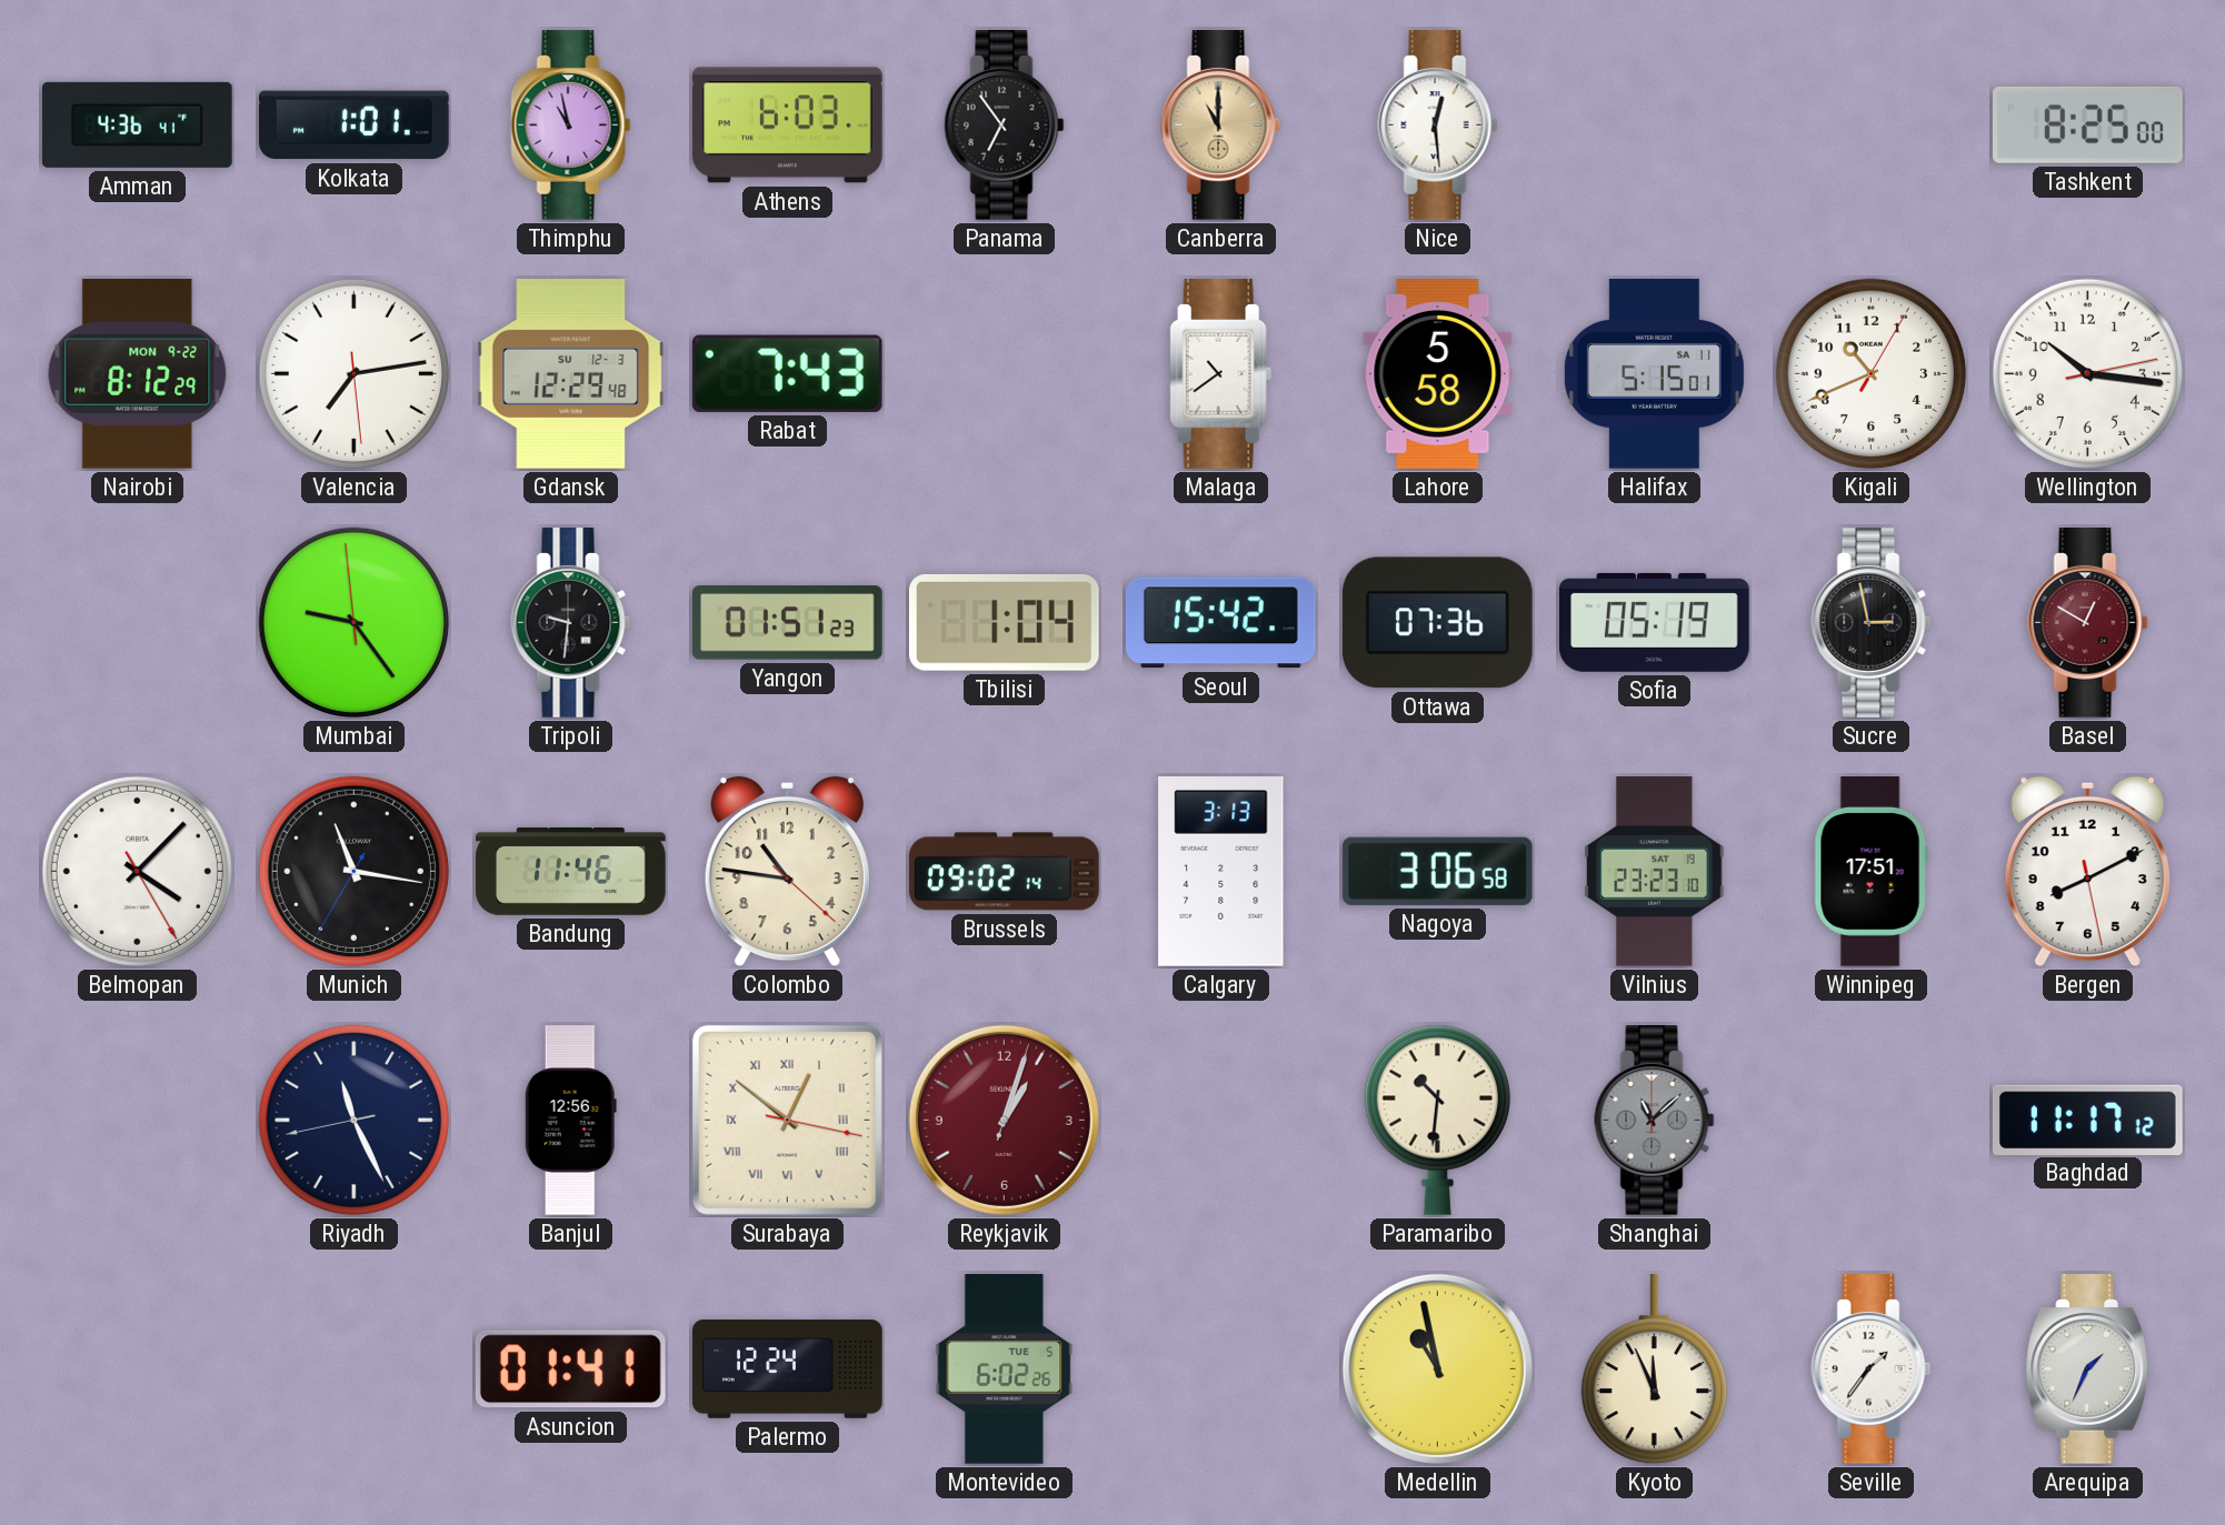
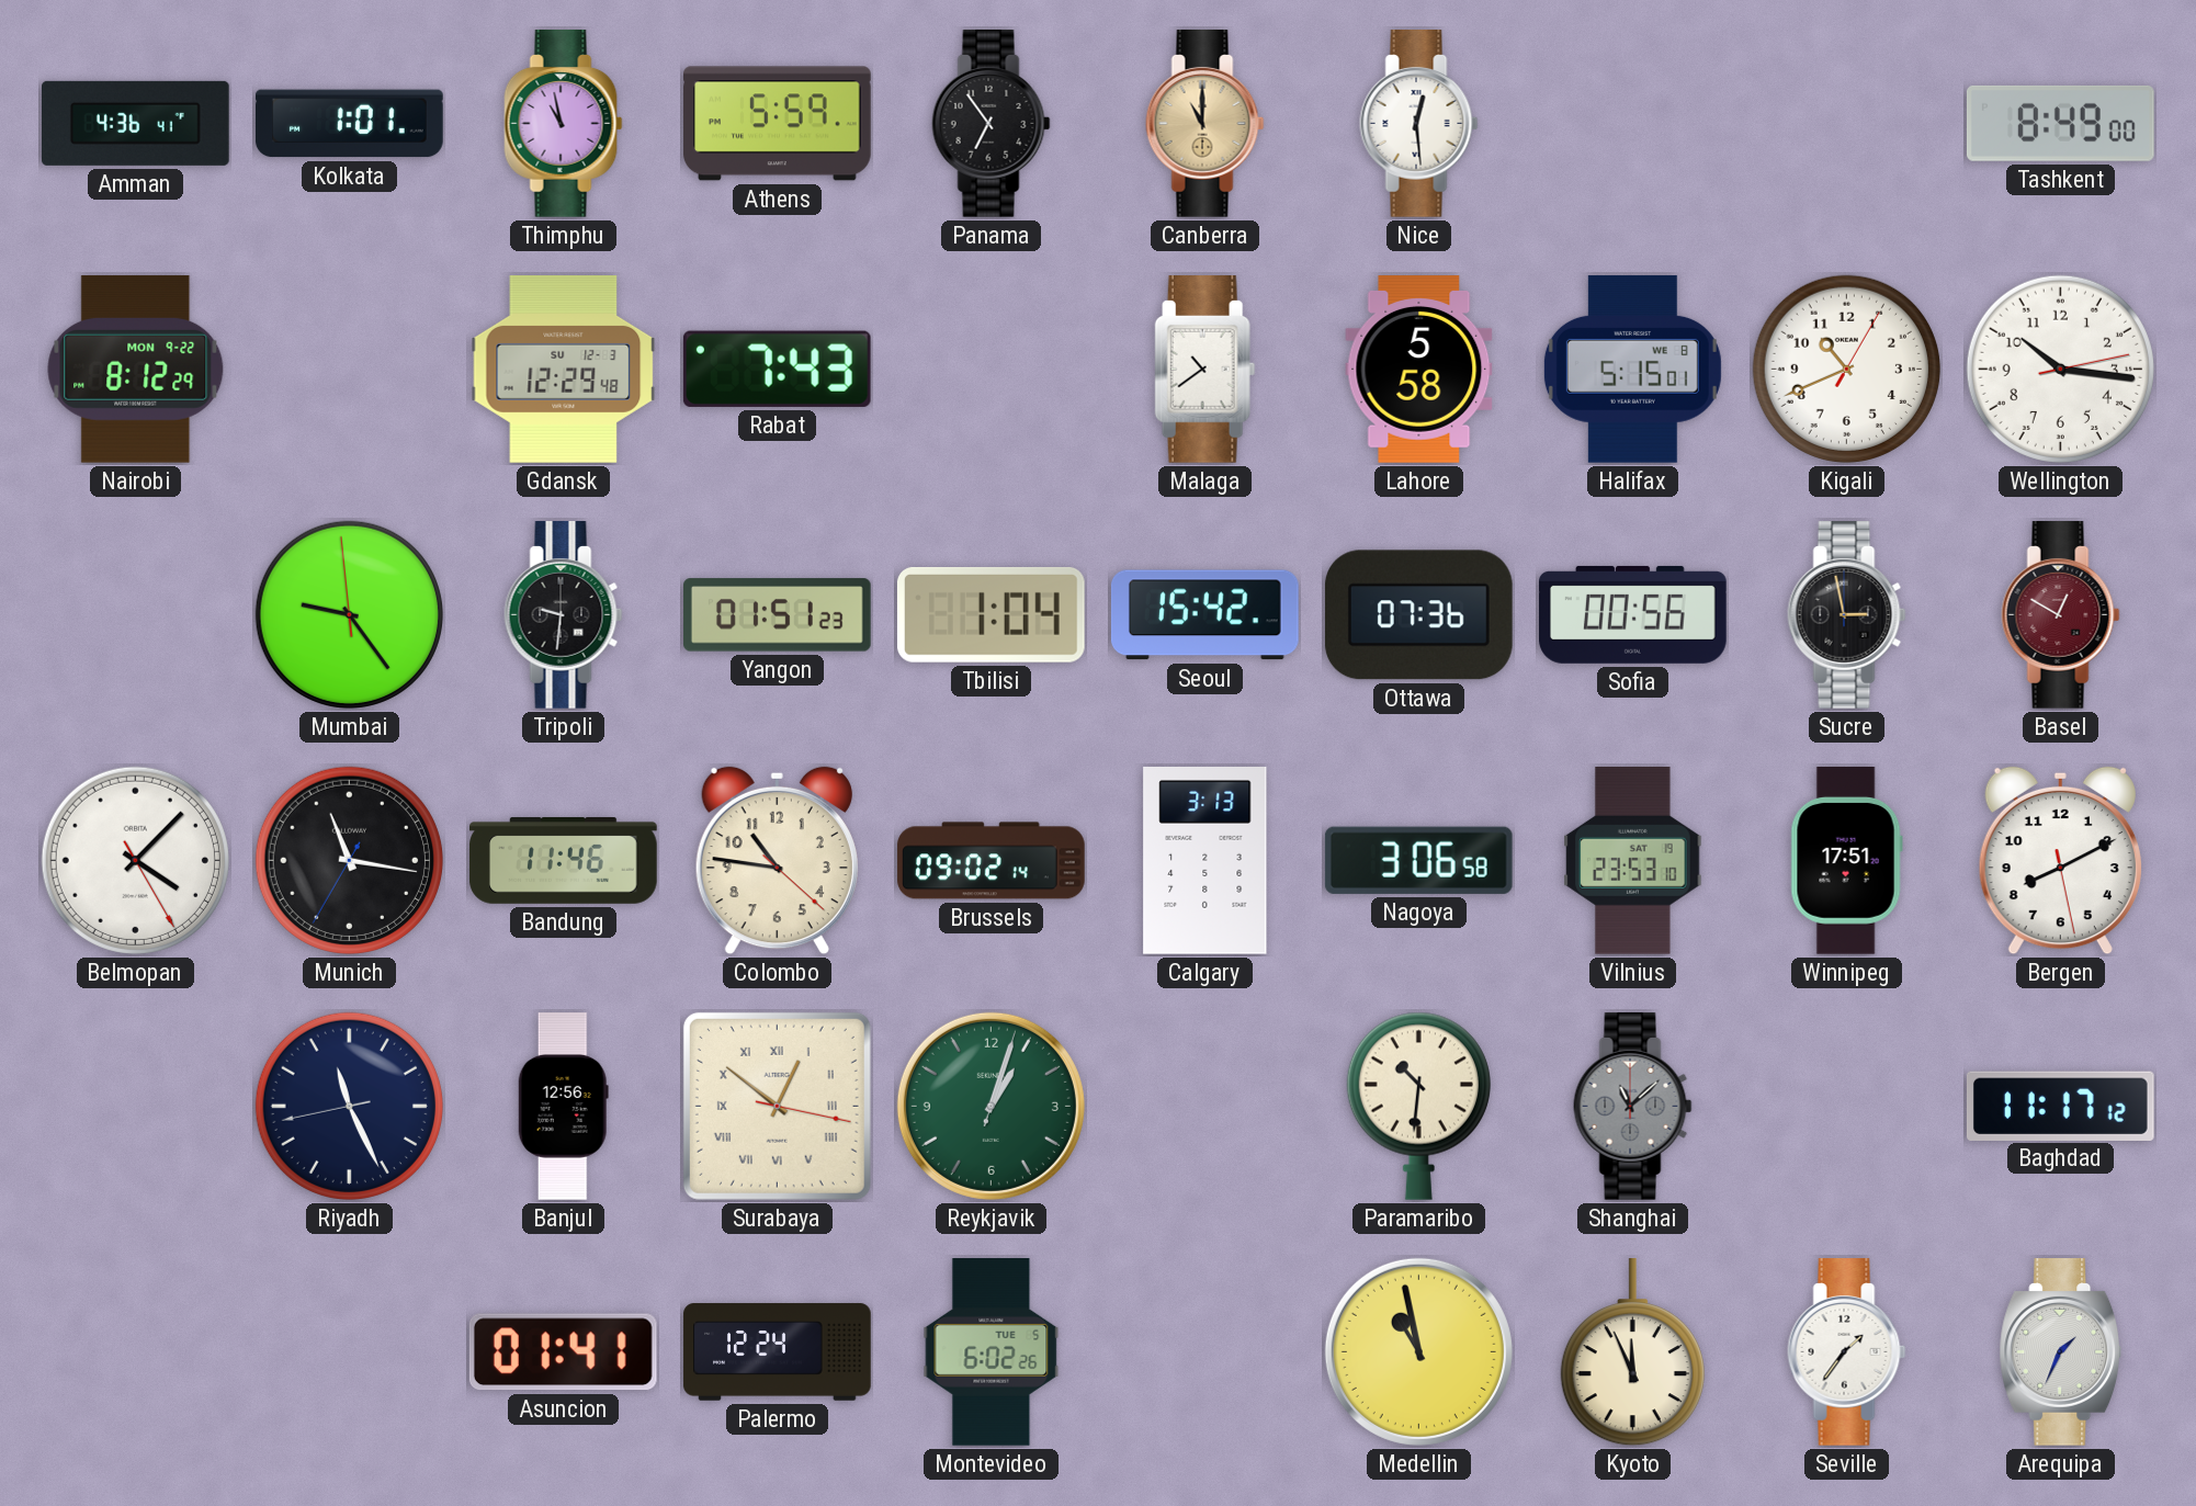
Athens: 6:03 -> 5:59 (778, 124)
Tashkent: 8:25 -> 8:49 (2060, 123)
Valencia: 7:13 -> none (353, 373)
Halifax date: SA 11 -> WE 8 (1632, 369)
Sofia: 05:19 -> 00:56 (1633, 614)
Vilnius: 23:23 -> 23:53 (1633, 861)
Reykjavik dial: burgundy -> green (991, 1106)
